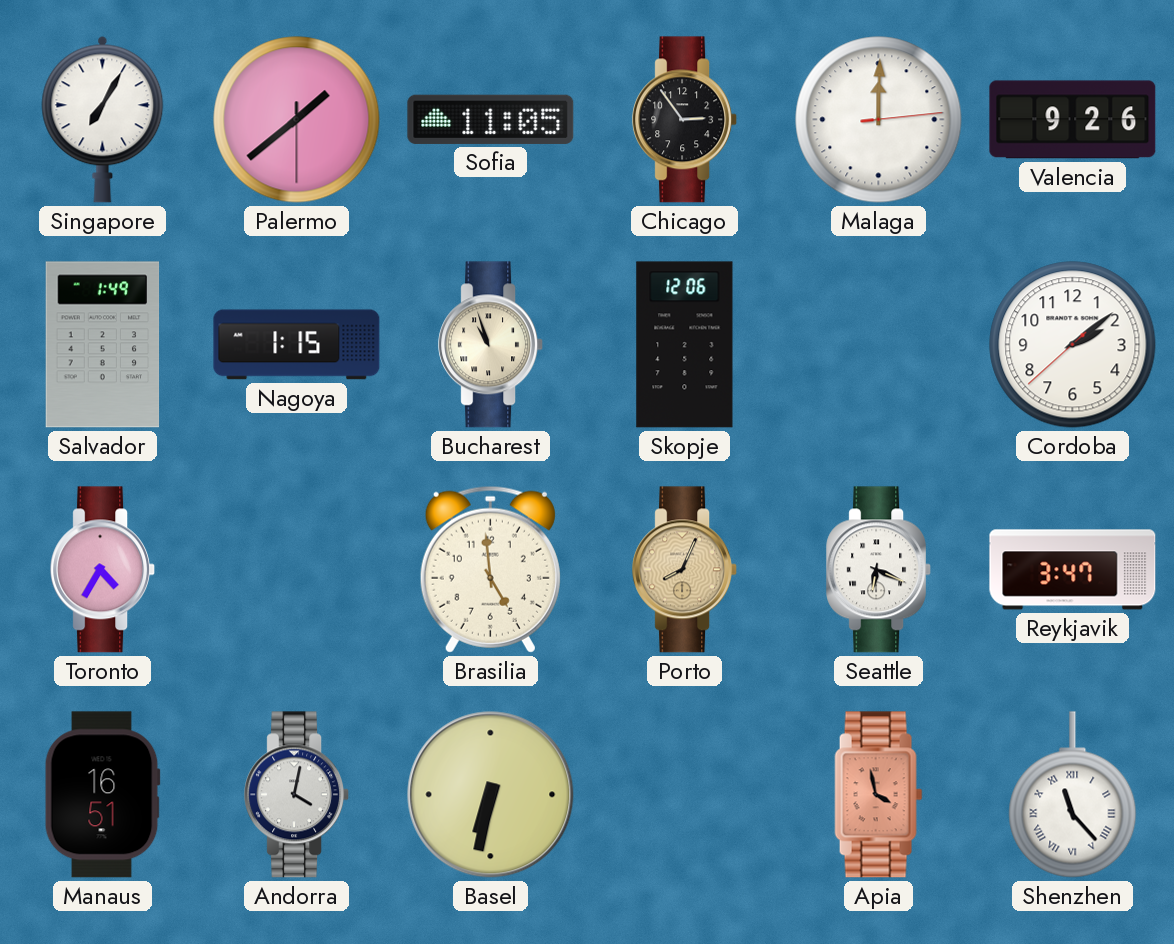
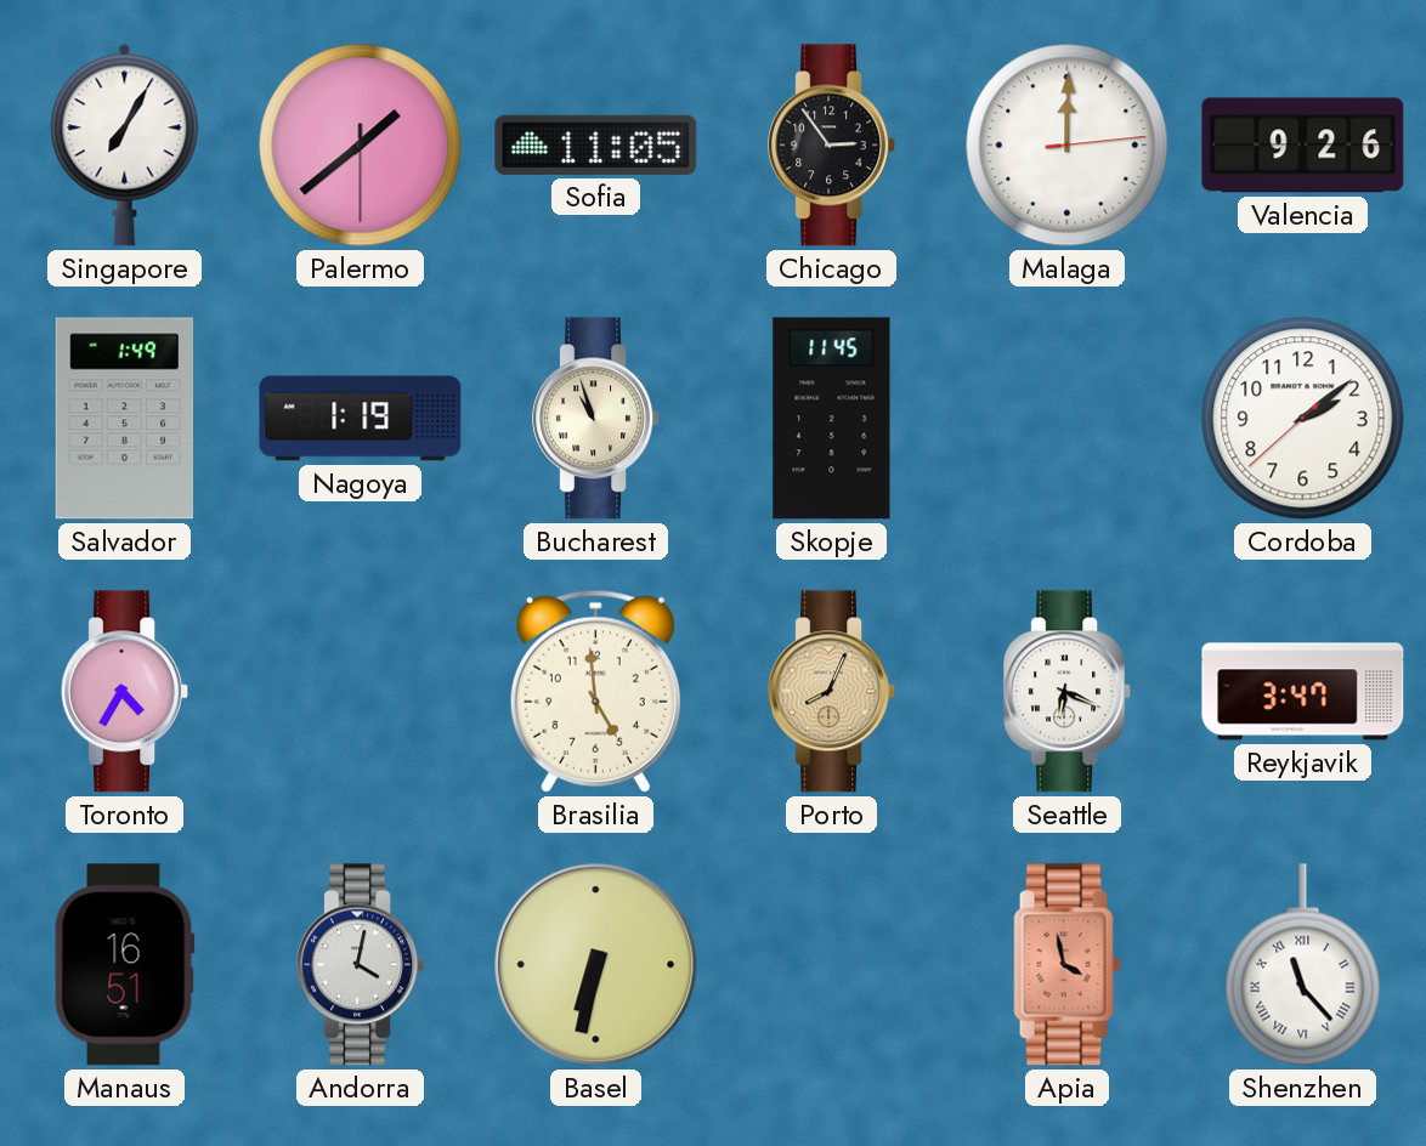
Nagoya: 1:15 -> 1:19 (361, 419)
Skopje: 12:06 -> 11:45 (832, 419)
